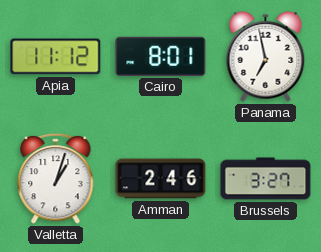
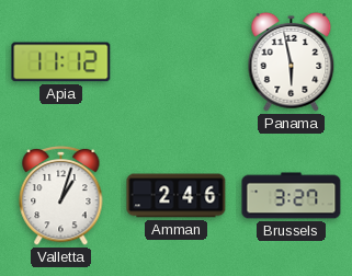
Cairo: 8:01 -> none (161, 56)
Panama: 6:58 -> 5:58 (292, 61)
